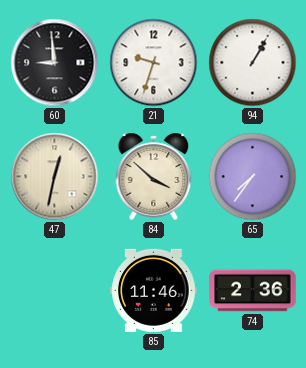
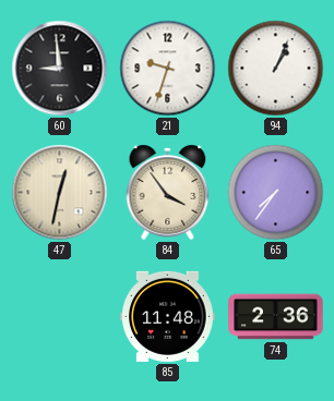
94: 1:05 -> 1:04 (276, 69)
84: 3:52 -> 3:54 (168, 192)
85: 11:46 -> 11:48 (168, 316)
